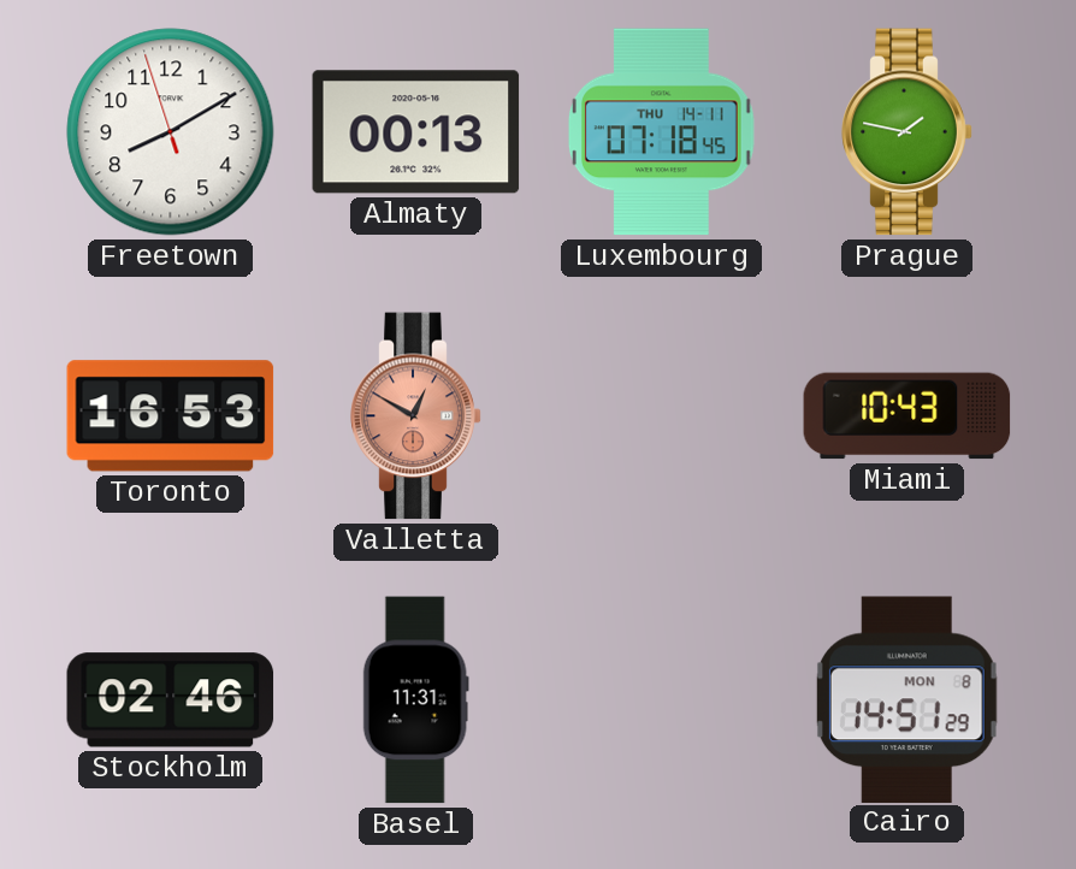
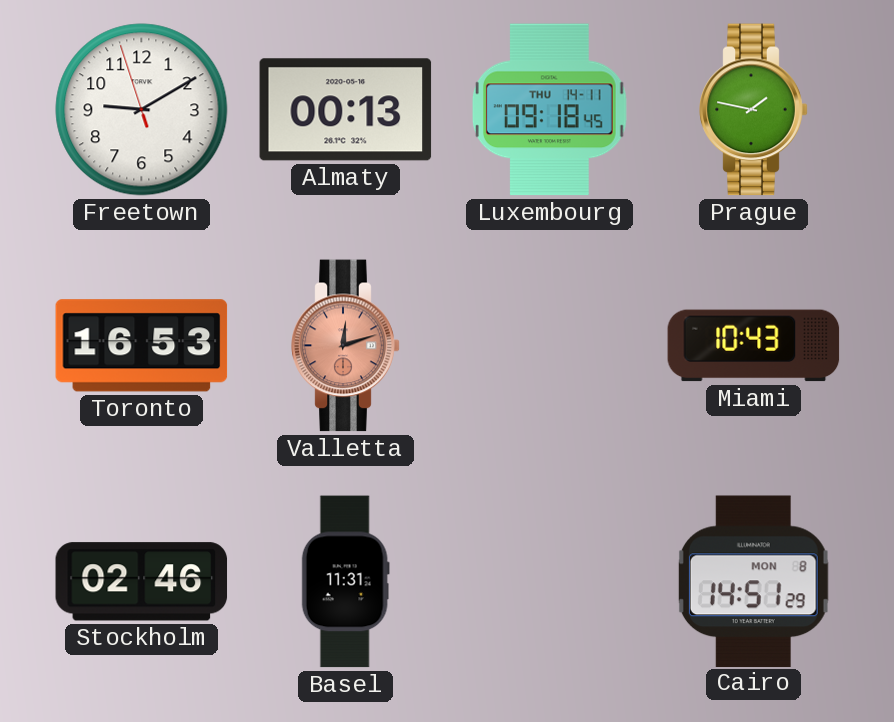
Freetown: 8:09 -> 9:09 (142, 110)
Luxembourg: 07:18 -> 09:18 (549, 110)
Valletta: 12:50 -> 12:12 (346, 346)
